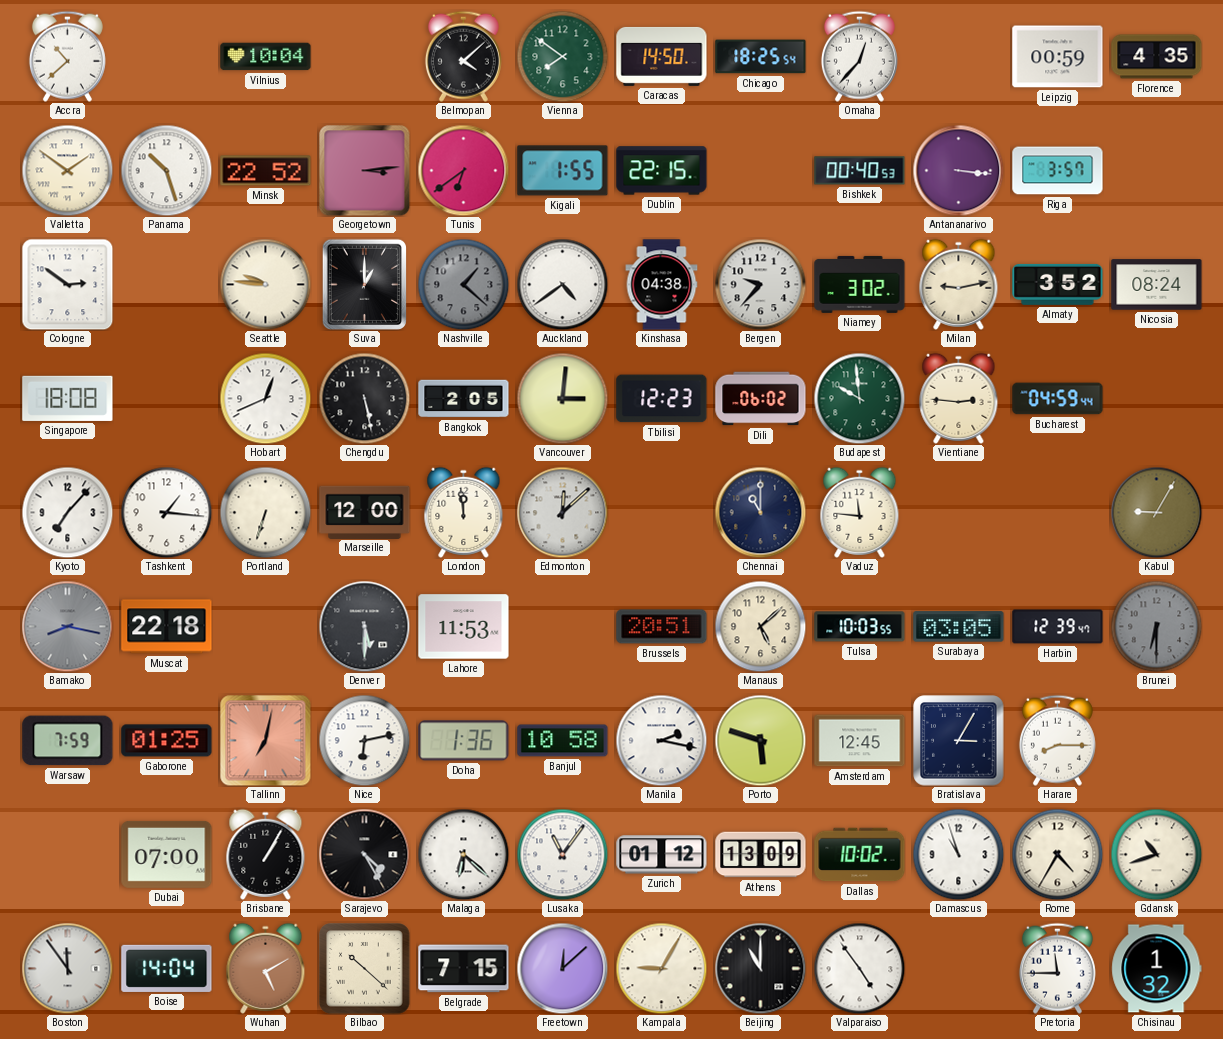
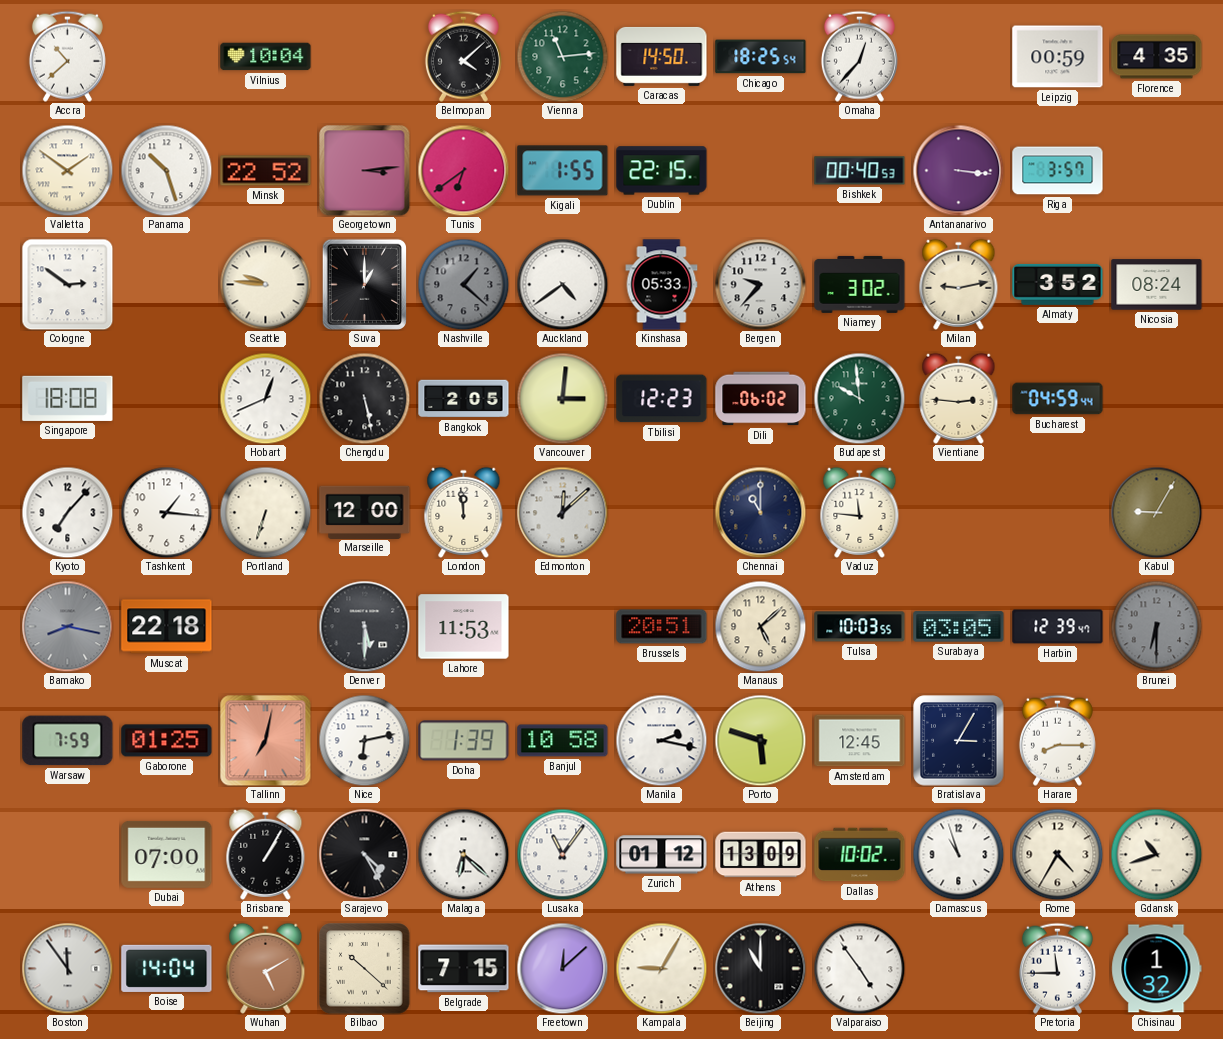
Vienna: 7:51 -> 11:14 (562, 56)
Kinshasa: 04:38 -> 05:33 (662, 285)
Doha: 1:36 -> 1:39 (464, 741)
